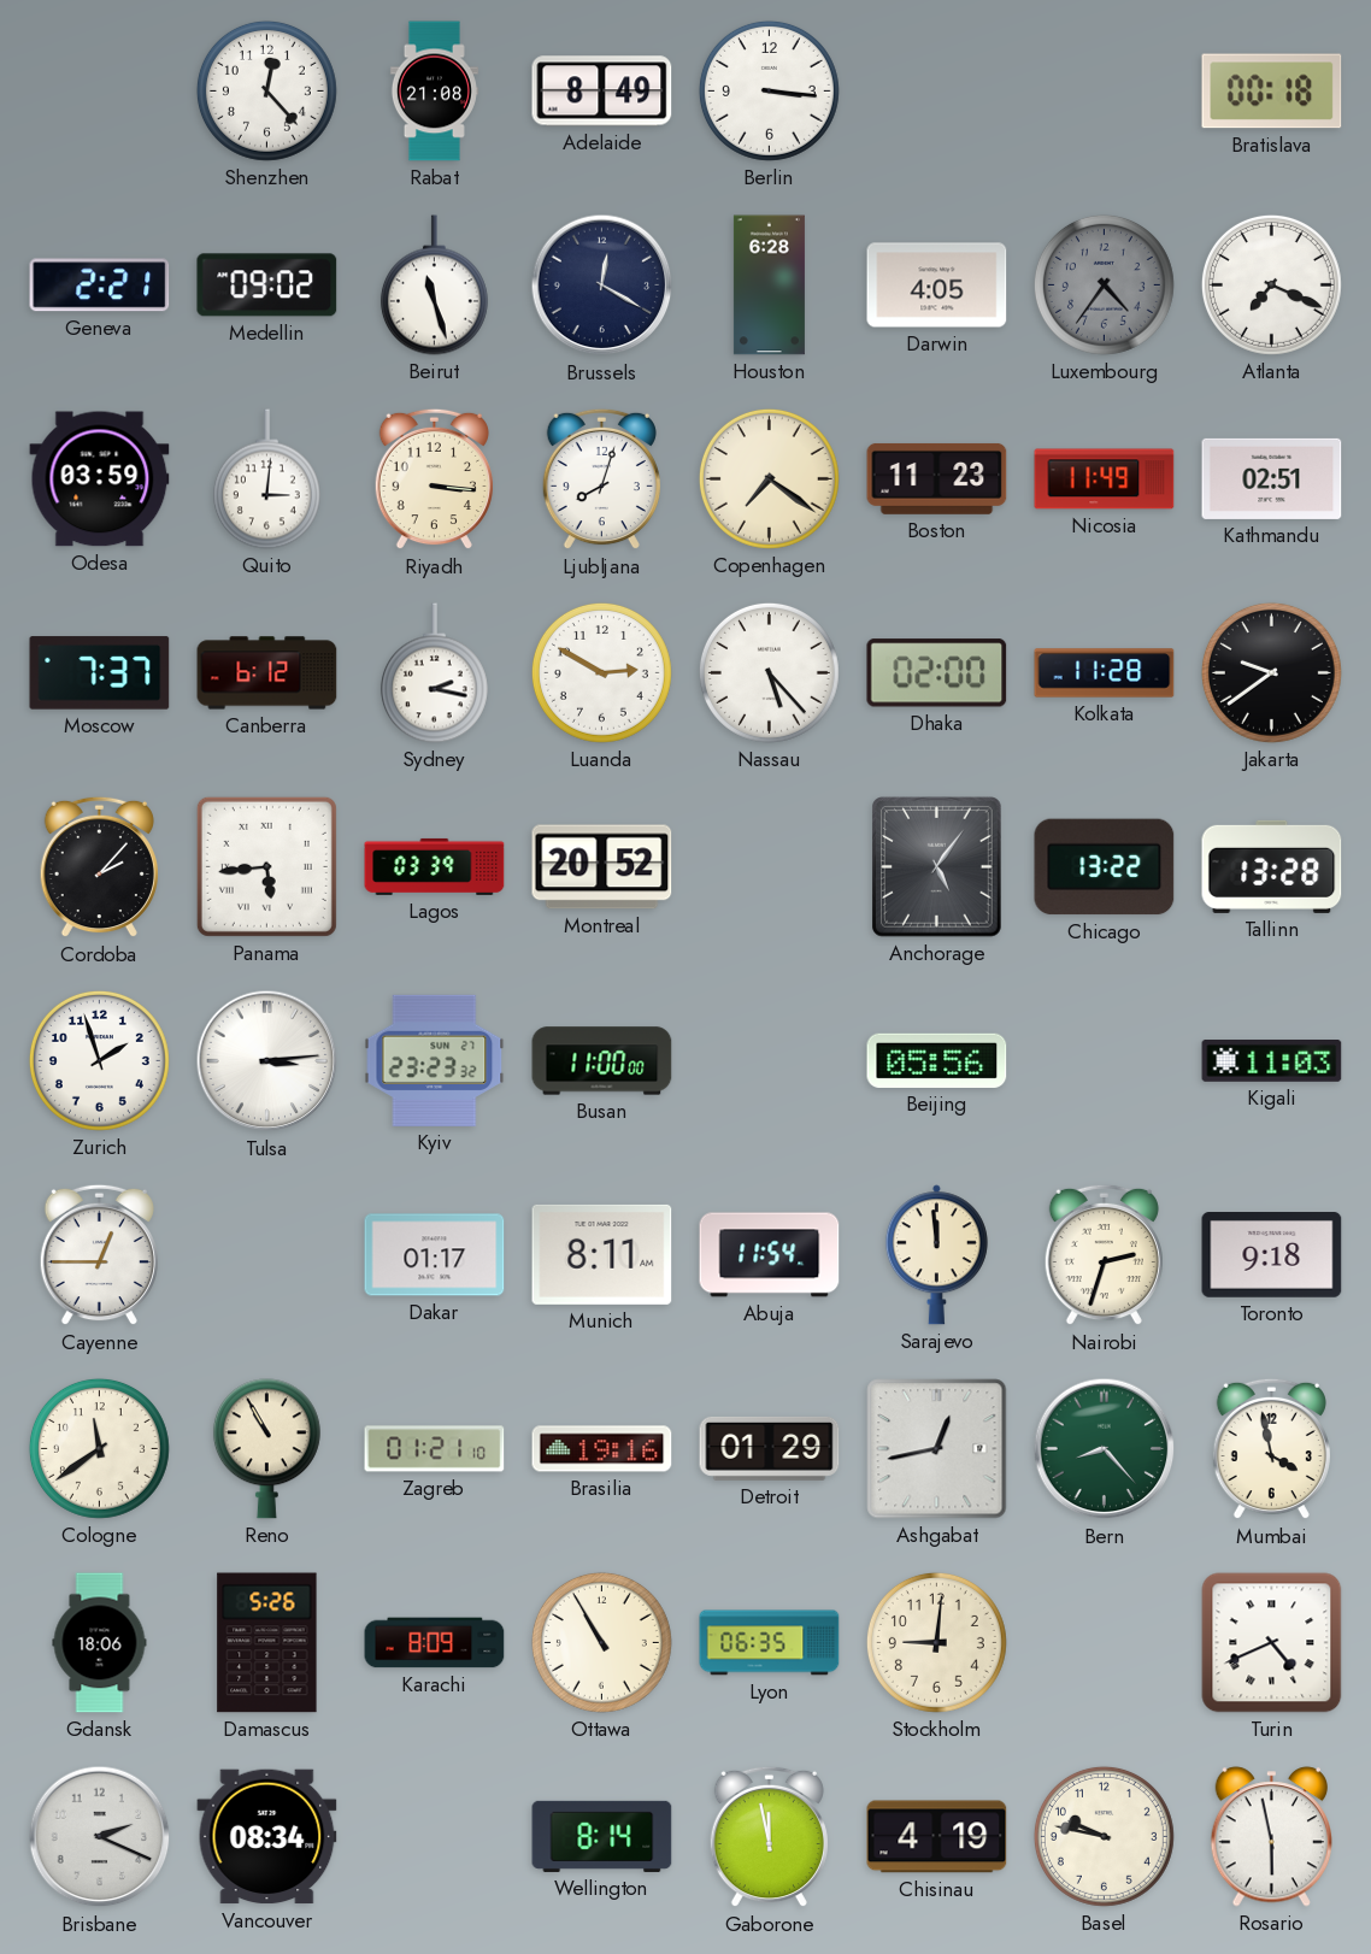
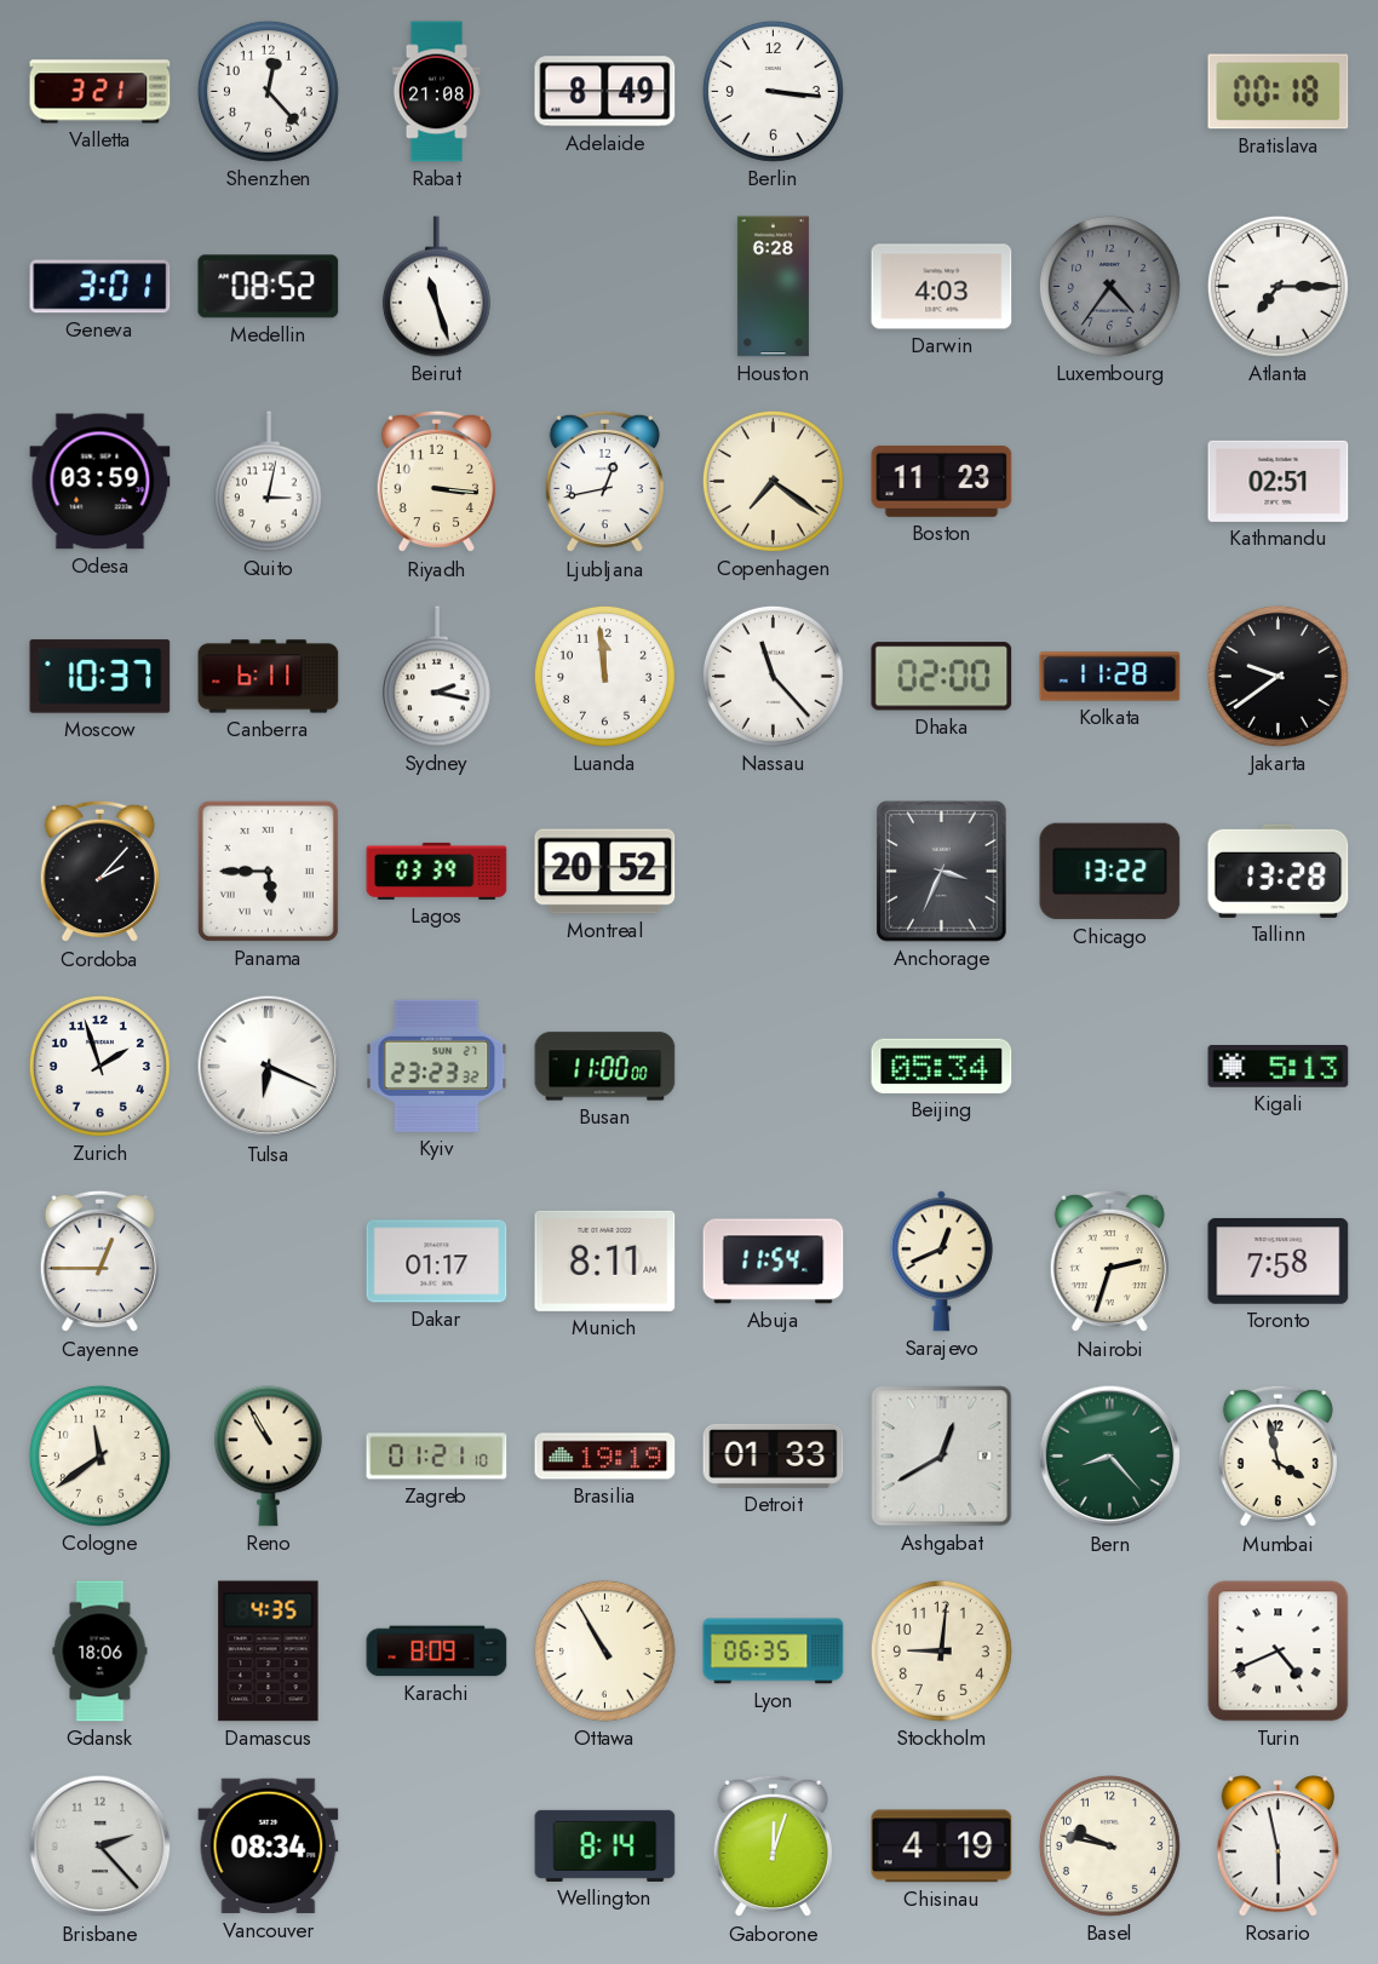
Valletta: none -> 3:21 (101, 92)
Geneva: 2:21 -> 3:01 (101, 287)
Medellin: 09:02 -> 08:52 (269, 287)
Brussels: 12:20 -> none (602, 286)
Darwin: 4:05 -> 4:03 (942, 287)
Atlanta: 7:19 -> 7:15 (1277, 286)
Quito: 3:01 -> 3:02 (268, 482)
Ljubljana: 8:03 -> 12:43 (604, 482)
Nicosia: 11:49 -> none (1105, 479)
Moscow: 7:37 -> 10:37 (101, 677)
Canberra: 6:12 -> 6:11 (269, 677)
Luanda: 2:50 -> 11:59 (604, 676)
Nassau: 5:23 -> 11:23 (773, 676)
Panama: 5:44 -> 5:45 (268, 871)
Anchorage: 5:06 -> 3:34 (942, 872)
Tulsa: 3:14 -> 6:19 (269, 1067)
Beijing: 05:56 -> 05:34 (942, 1066)
Kigali: 11:03 -> 5:13 (1279, 1067)
Sarajevo: 11:59 -> 12:41 (941, 1262)
Toronto: 9:18 -> 7:58 (1279, 1262)
Brasilia: 19:16 -> 19:19 (605, 1457)
Detroit: 01:29 -> 01:33 (774, 1455)
Ashgabat: 12:43 -> 12:40 (942, 1457)
Damascus: 5:26 -> 4:35 (269, 1652)
Brisbane: 2:19 -> 2:23 (101, 1847)
Gaborone: 11:58 -> 12:03 (773, 1847)
